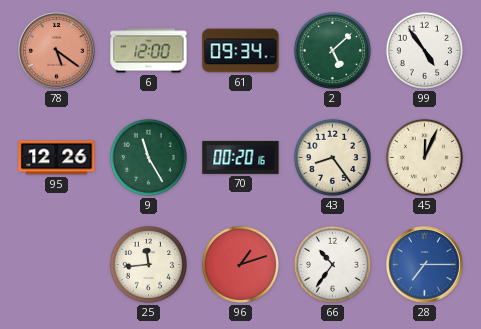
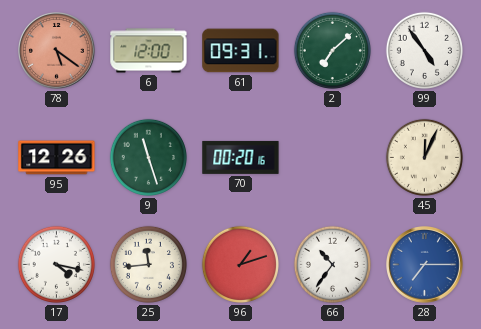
61: 09:34 -> 09:31 (241, 51)
2: 5:08 -> 7:08 (332, 50)
9: 11:25 -> 11:27 (148, 157)
43: 8:24 -> none (332, 157)
17: none -> 4:17 (56, 264)
